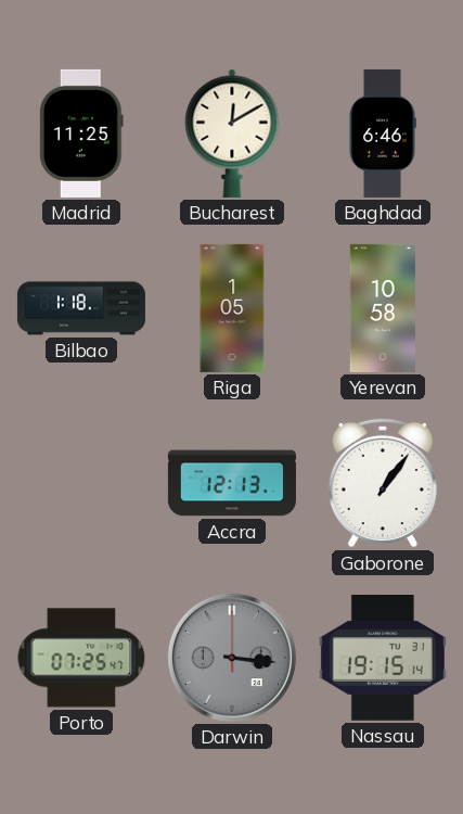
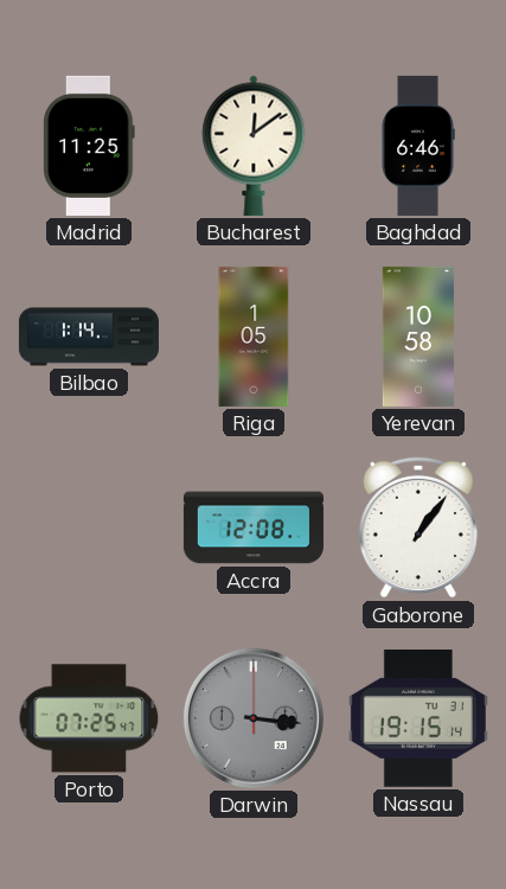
Bucharest: 12:10 -> 12:09 (254, 146)
Bilbao: 1:18 -> 1:14 (89, 337)
Accra: 12:13 -> 12:08 (254, 527)
